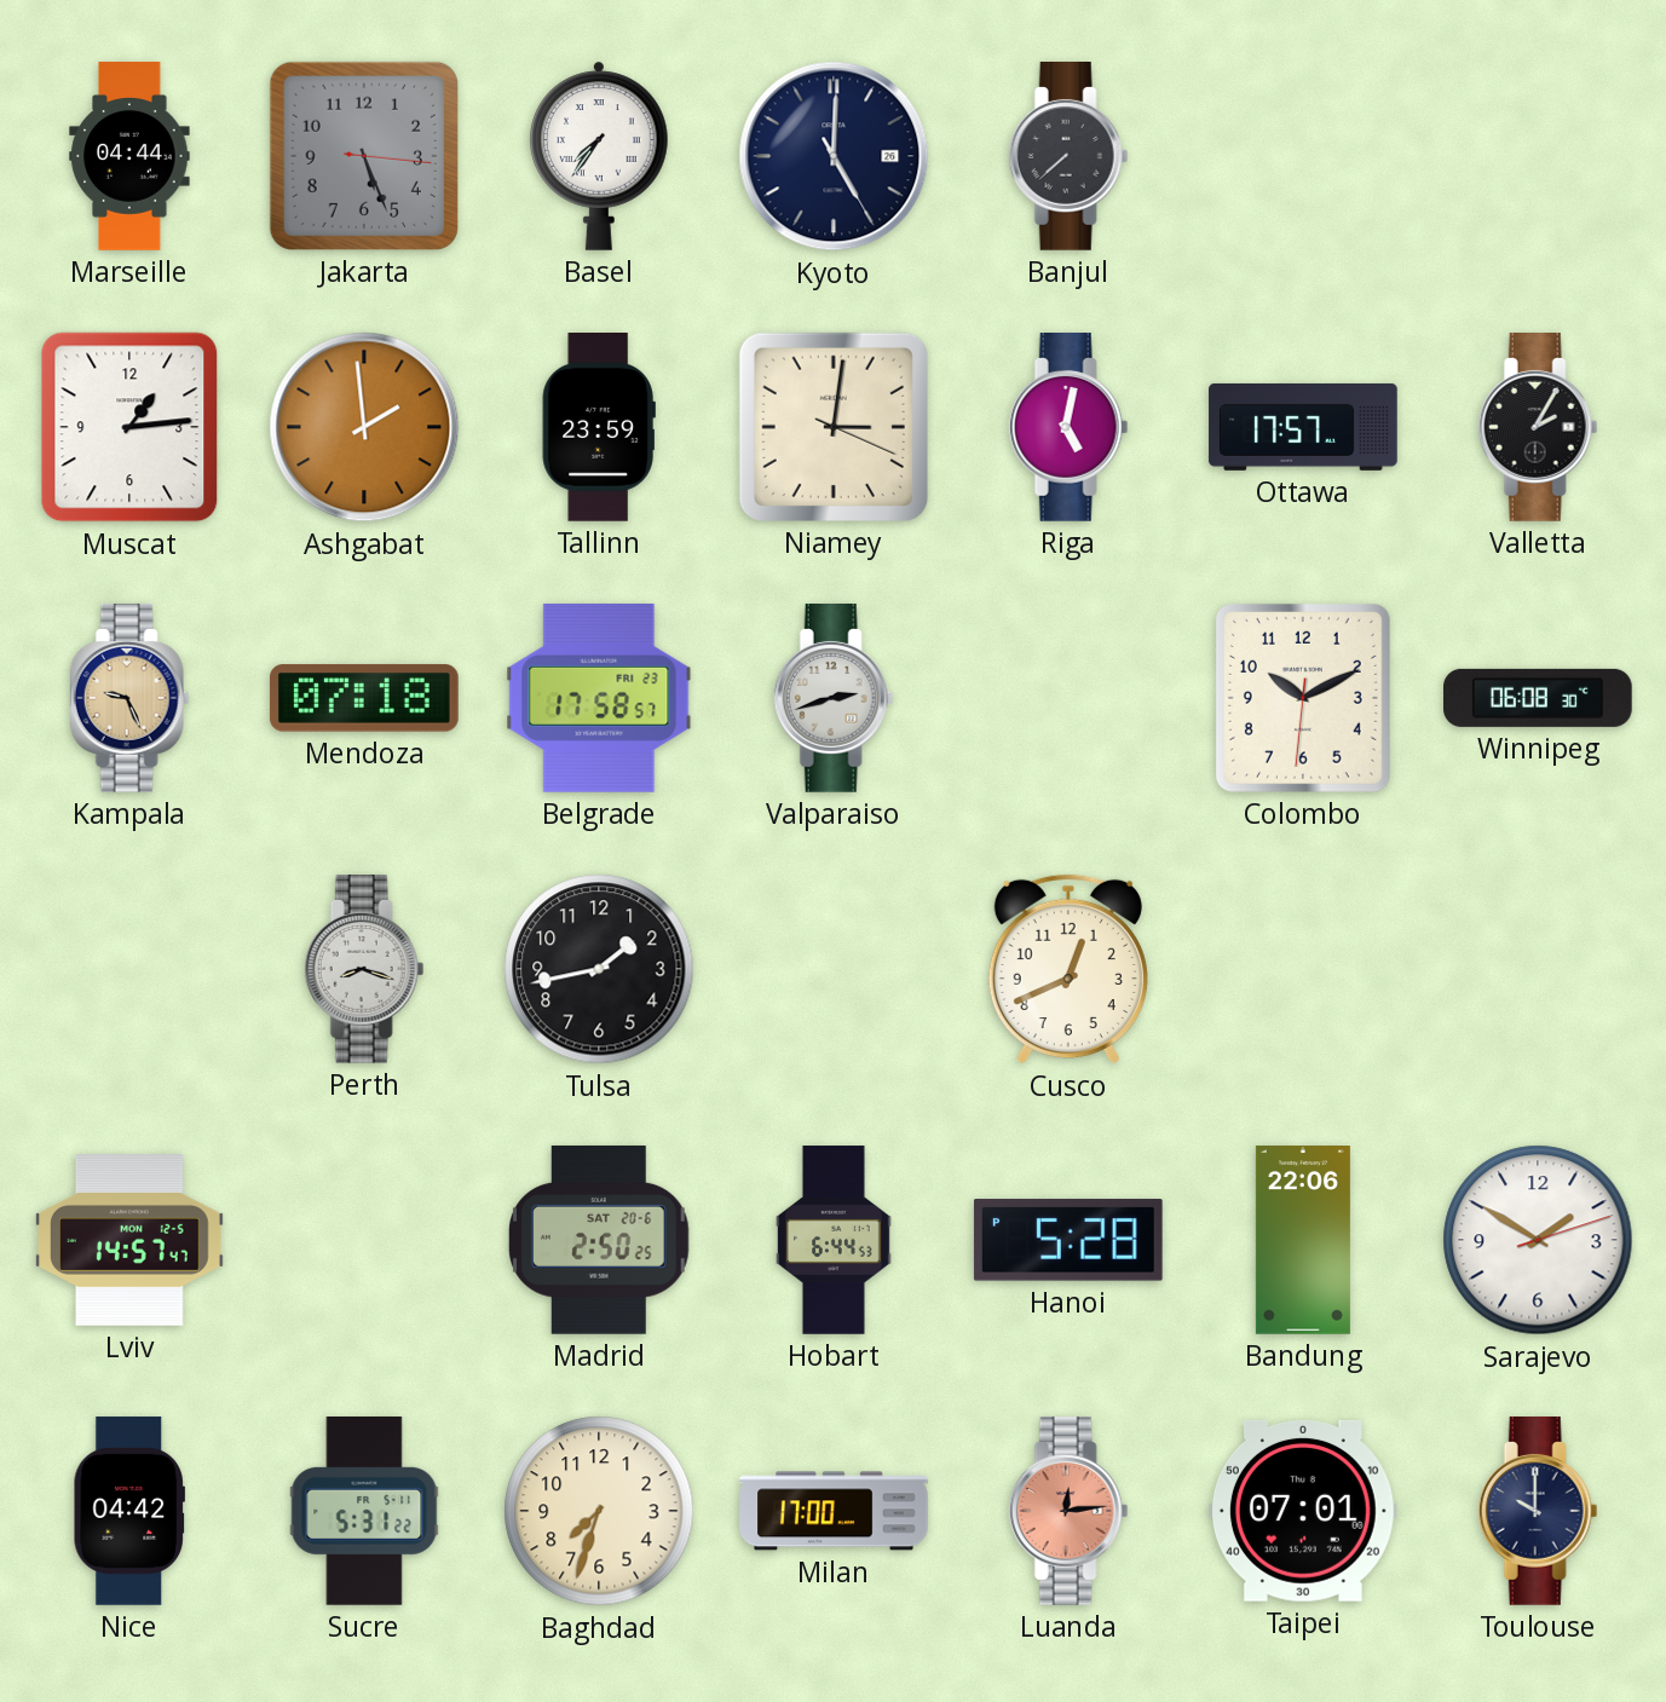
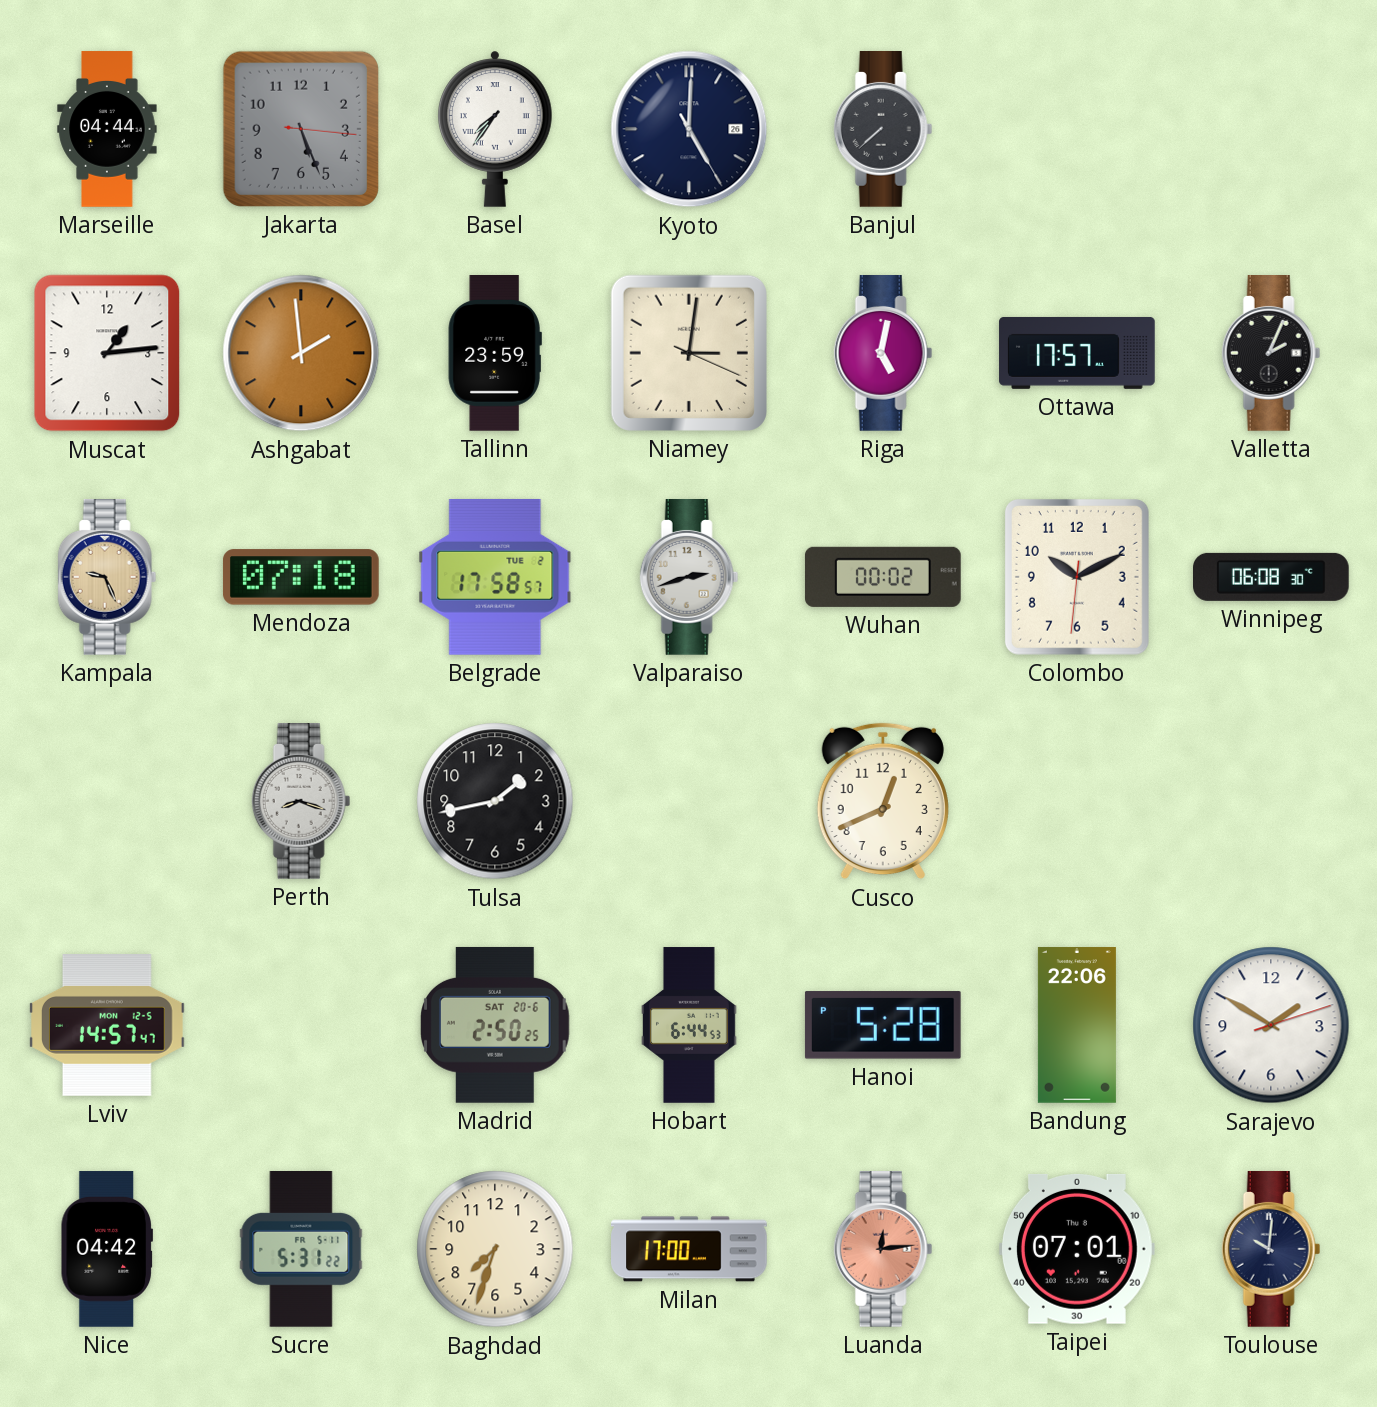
Valletta: 2:05 -> 2:04 (1271, 354)
Belgrade date: FRI 23 -> TUE 2 (495, 577)
Wuhan: none -> 00:02 (883, 577)
Toulouse: 10:00 -> 10:01 (1271, 1250)
